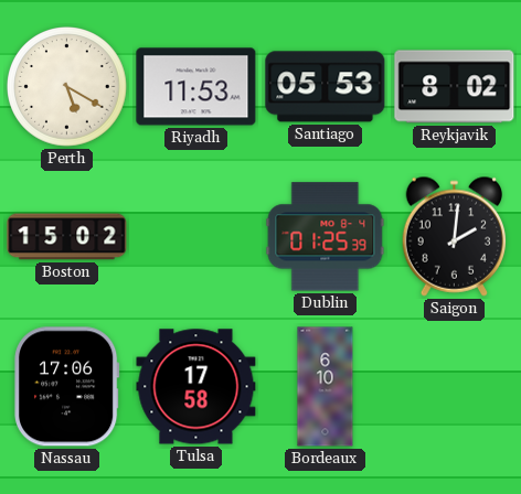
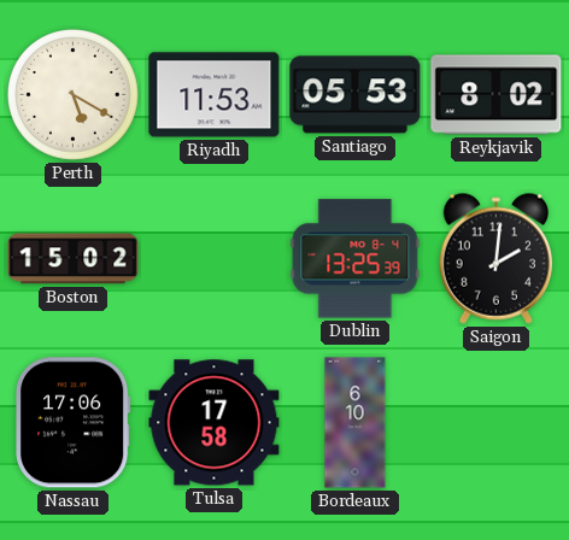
Dublin: 01:25 -> 13:25 (356, 259)
